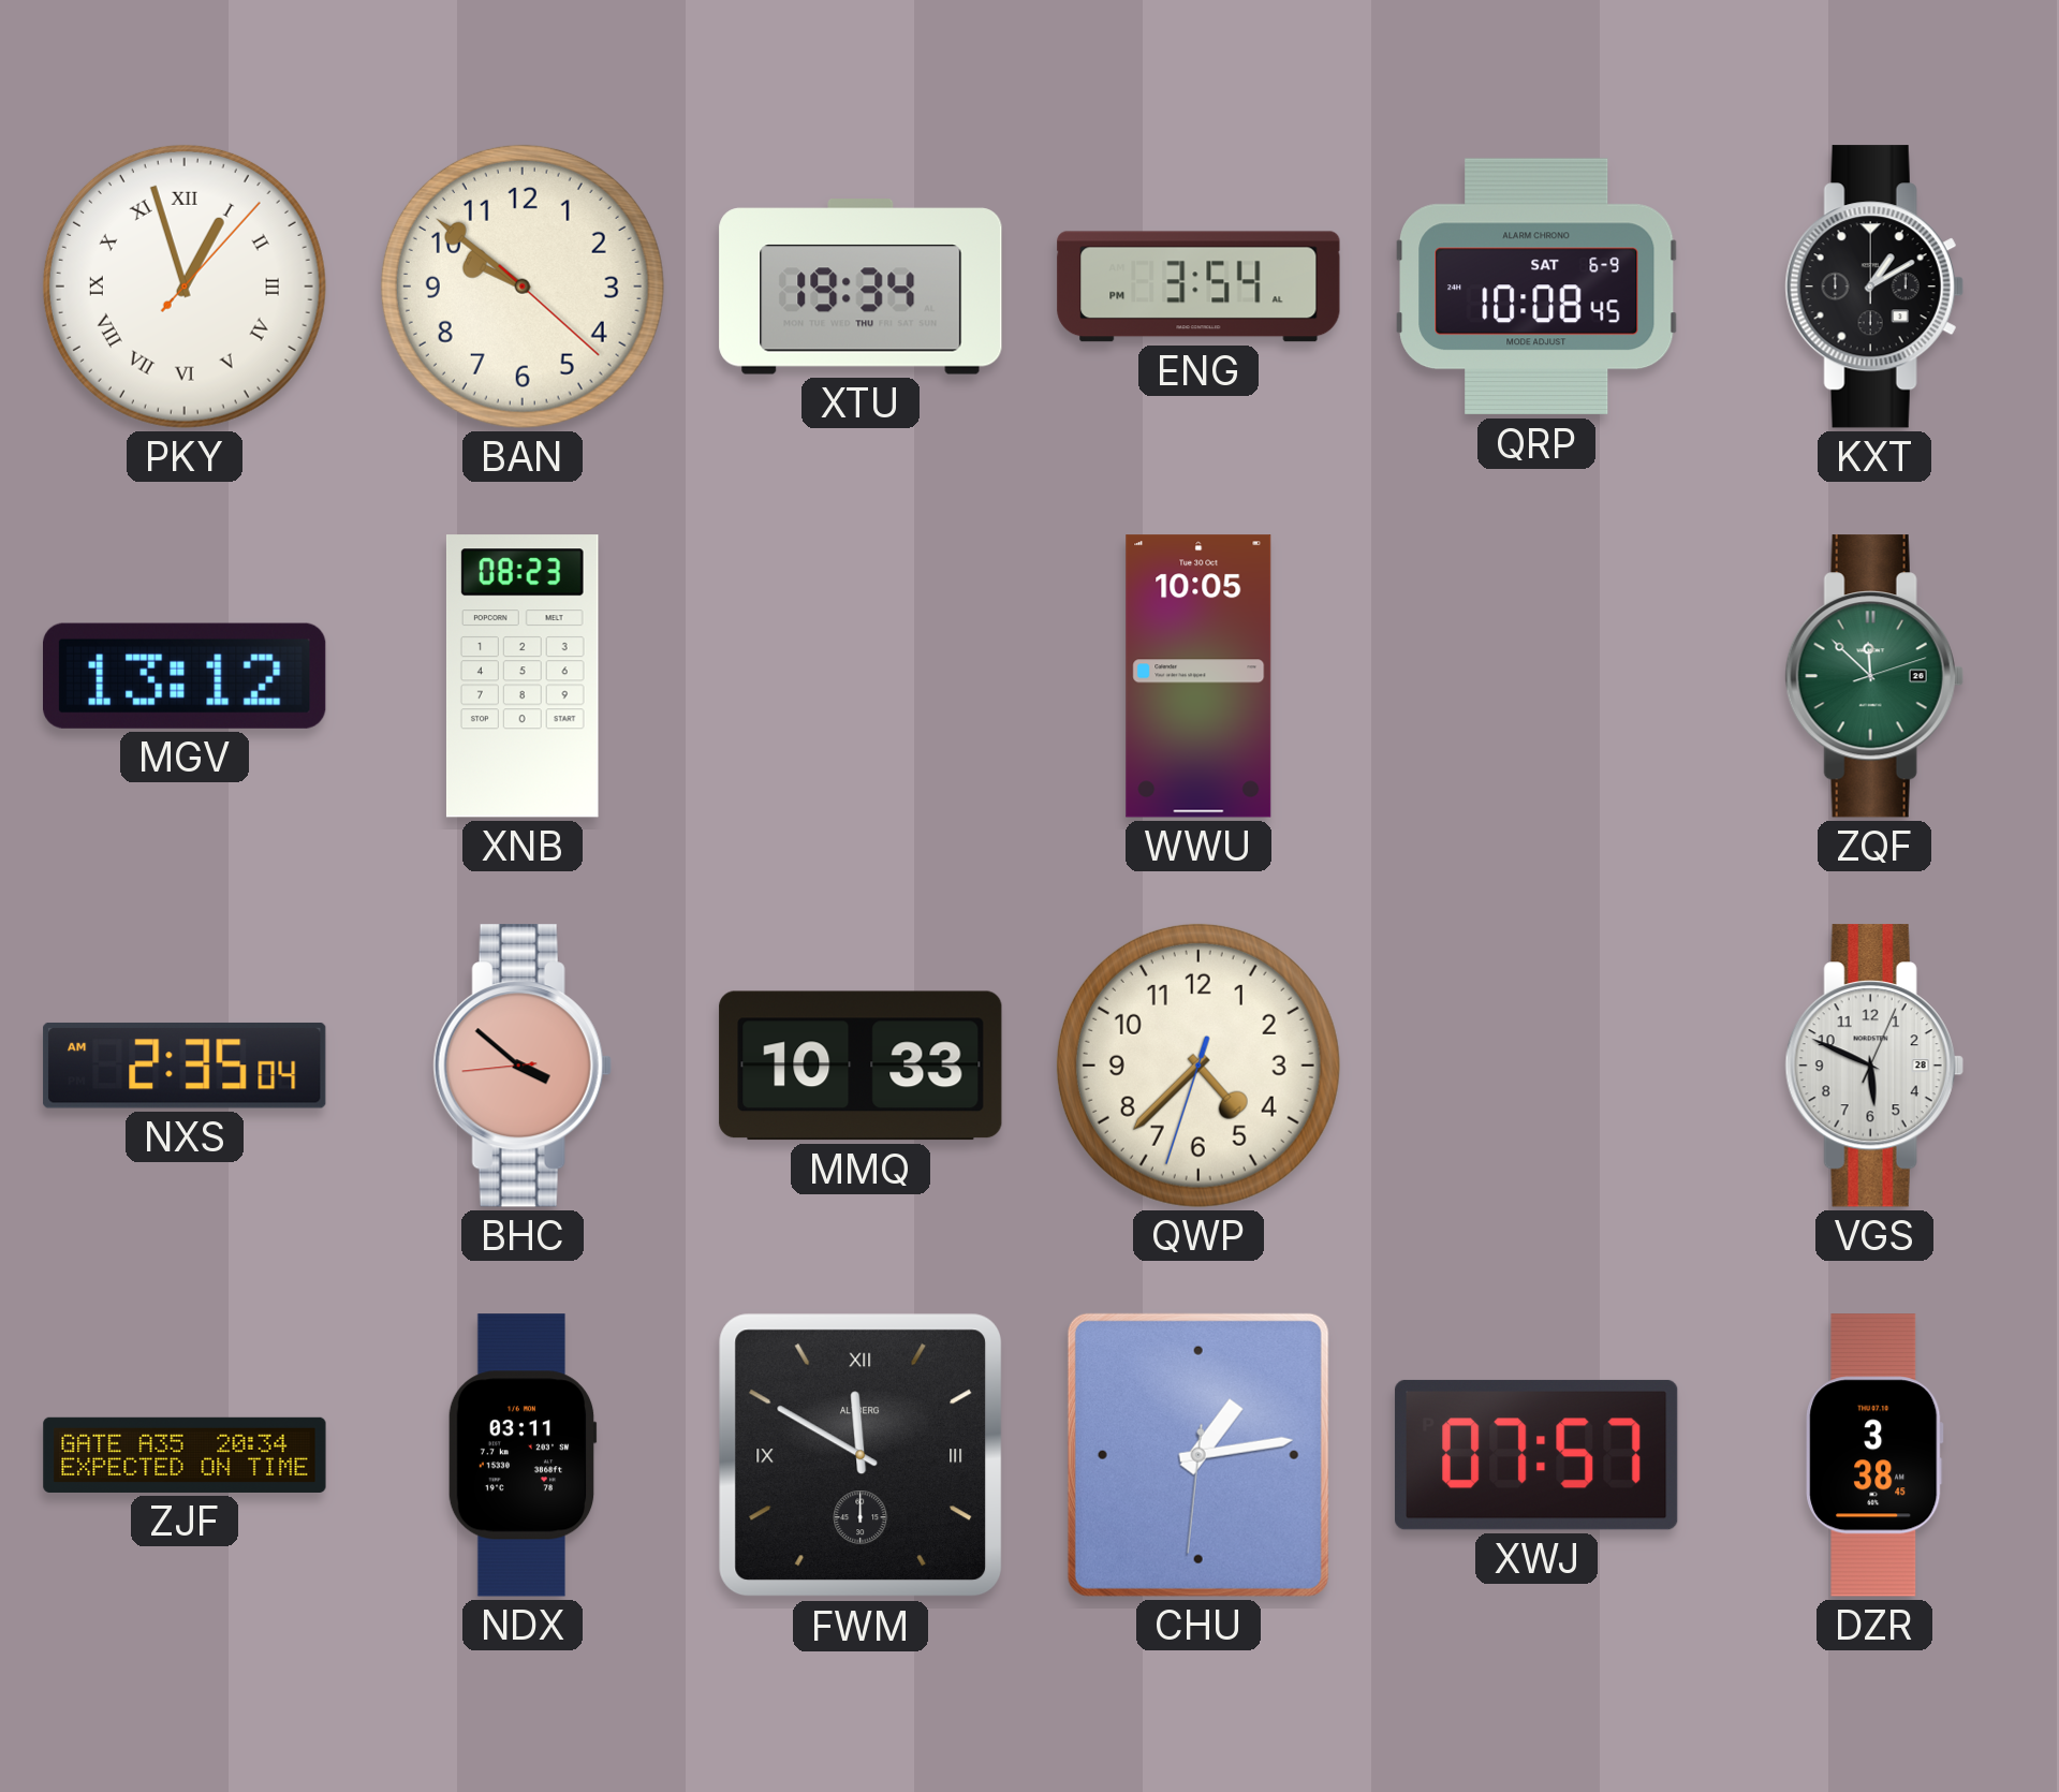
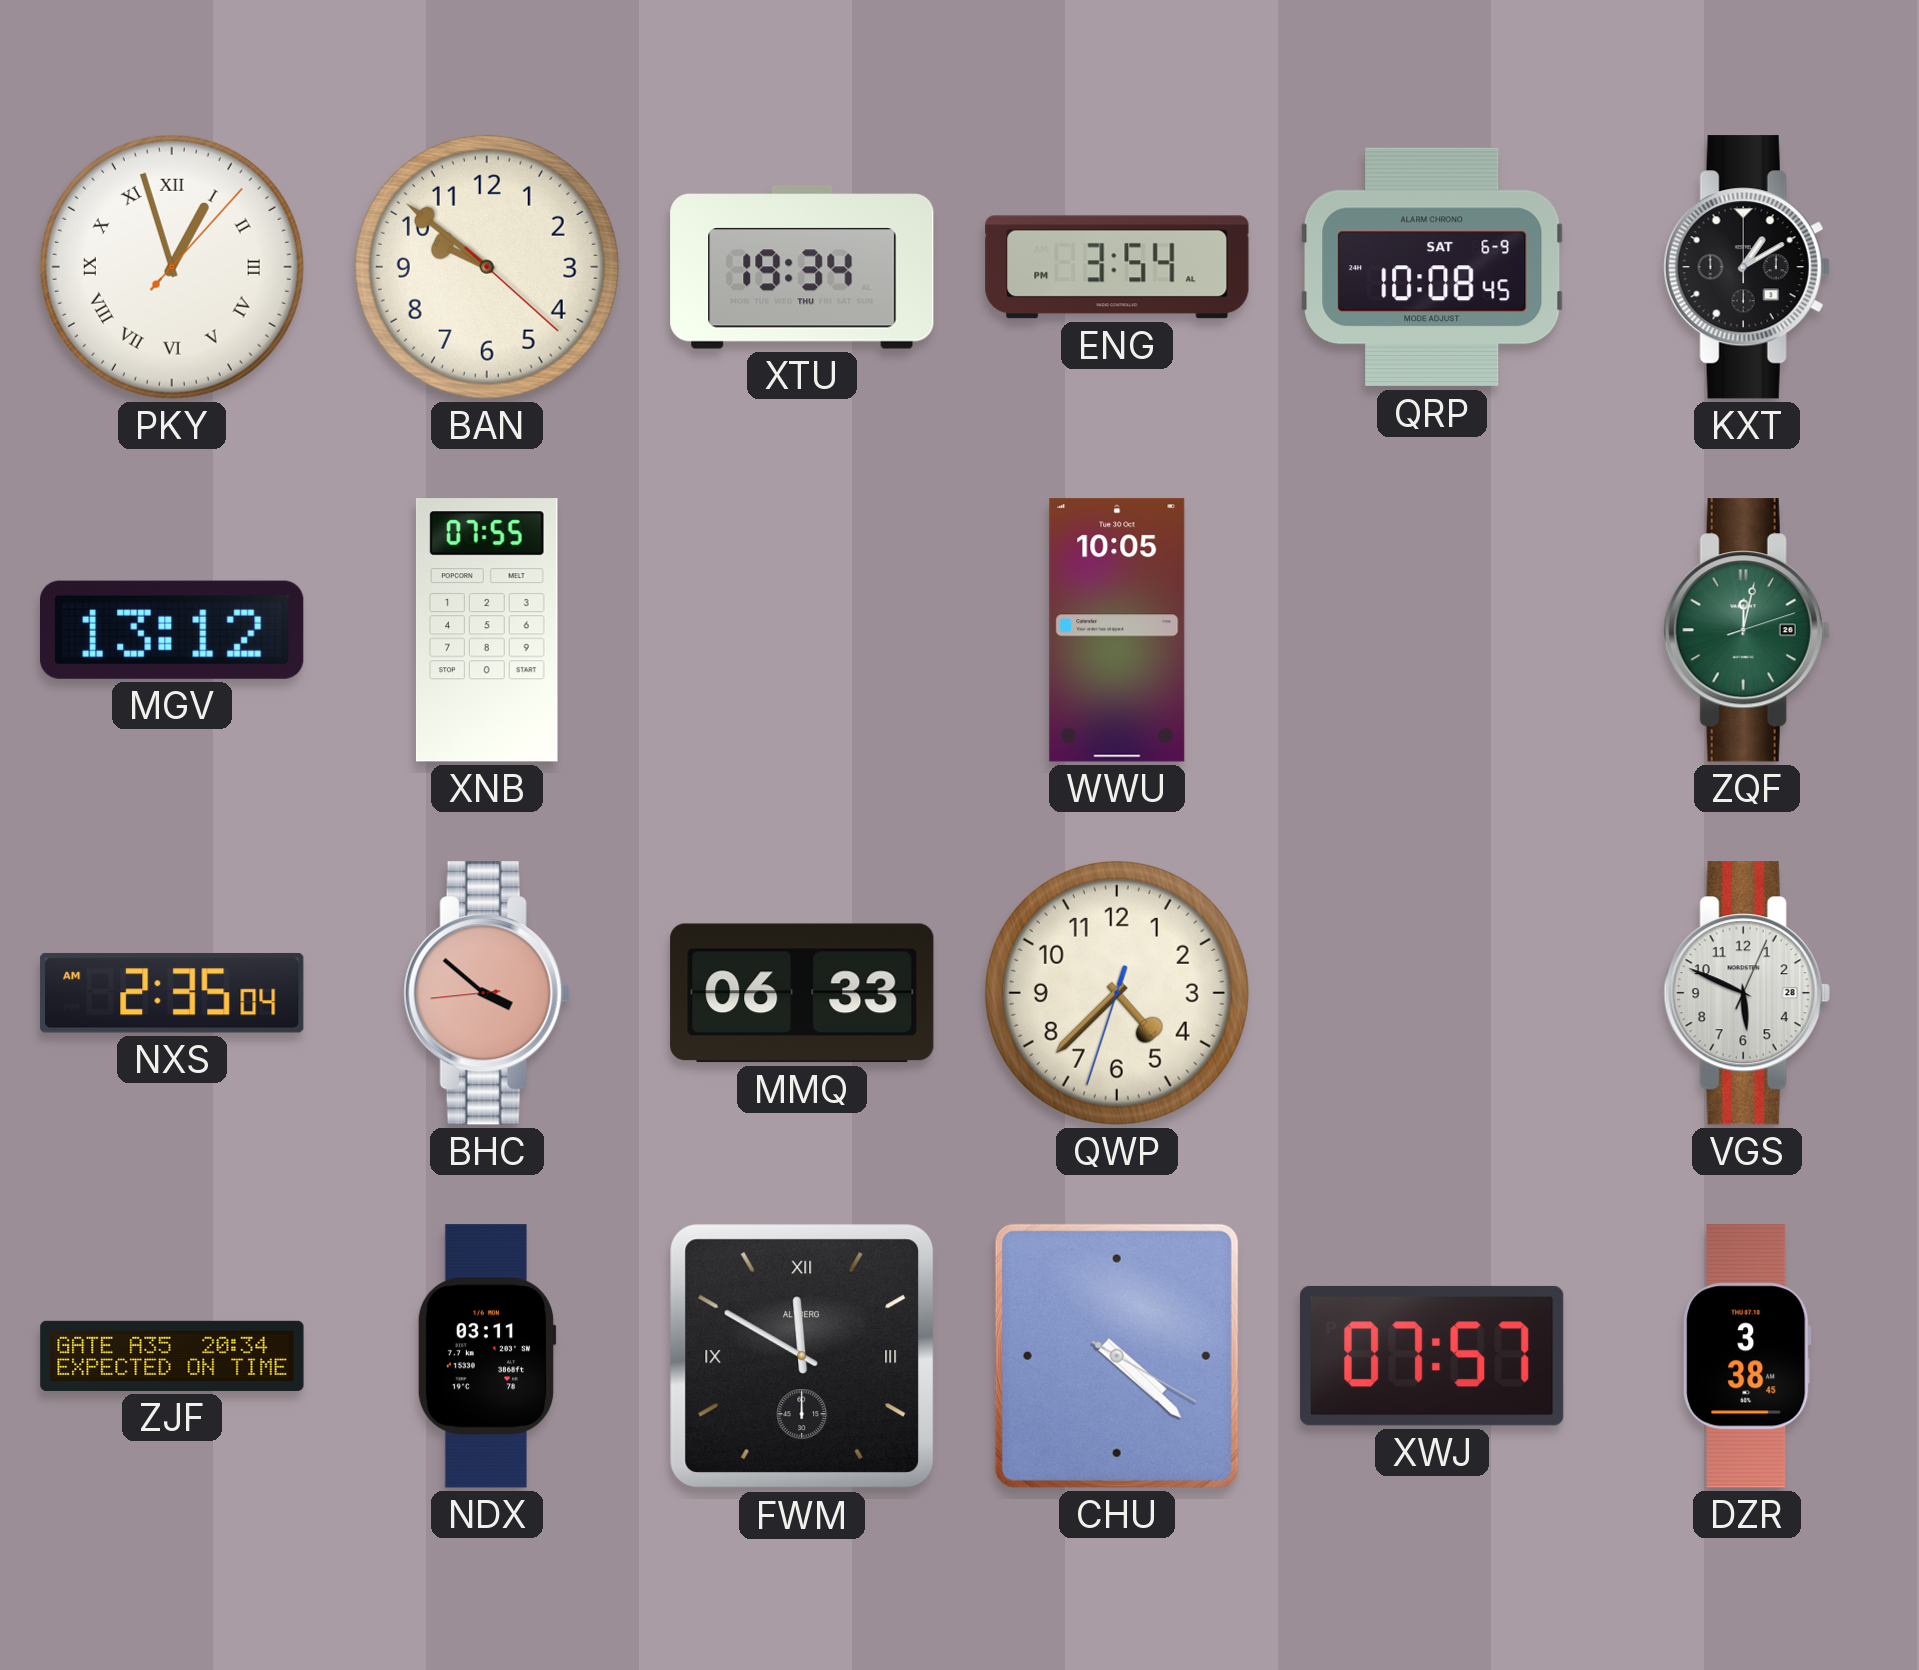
XNB: 08:23 -> 07:55 (487, 630)
ZQF: 11:52 -> 12:02 (1747, 630)
MMQ: 10:33 -> 06:33 (802, 993)
CHU: 1:13 -> 4:22 (1117, 1356)
